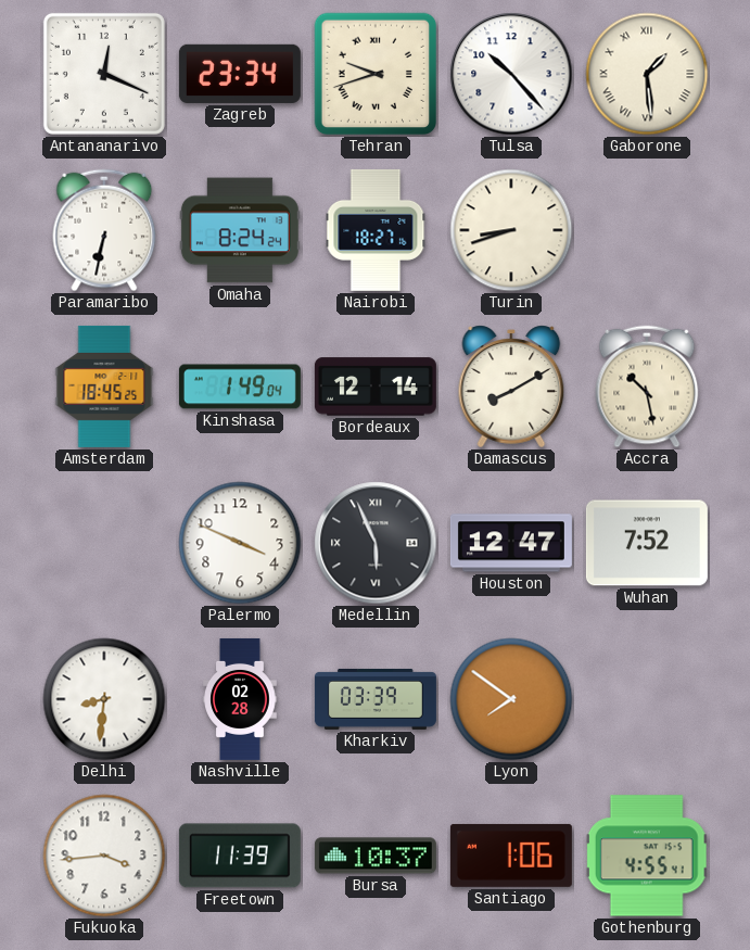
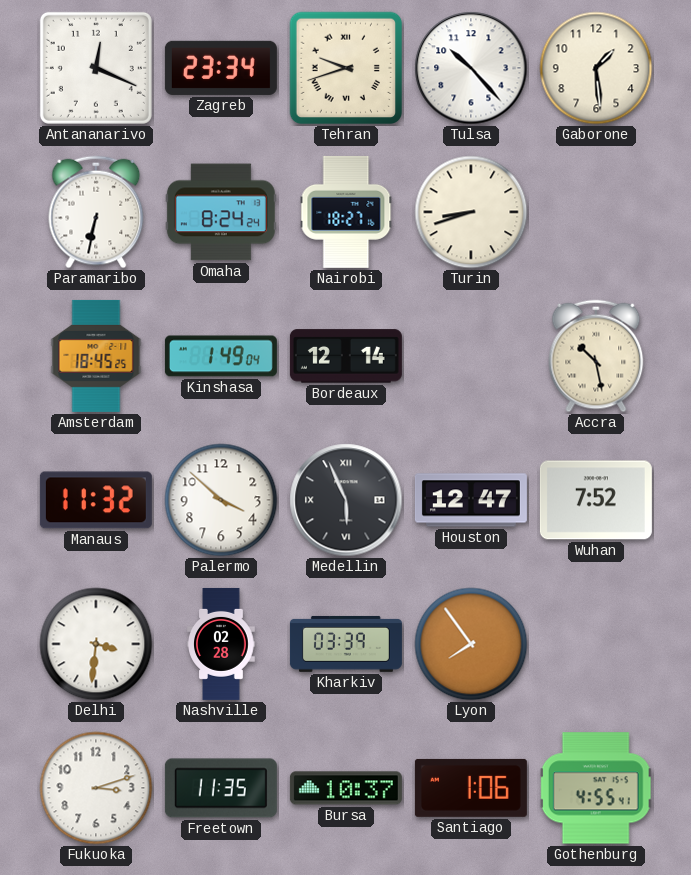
Gaborone numerals: Roman -> Arabic (596, 68)
Damascus: 8:10 -> none (511, 387)
Manaus: none -> 11:32 (96, 500)
Palermo: 3:49 -> 3:52 (221, 500)
Delhi: 8:31 -> 3:31 (96, 644)
Lyon: 7:51 -> 7:54 (471, 644)
Fukuoka: 3:44 -> 3:12 (96, 788)
Freetown: 11:39 -> 11:35 (221, 788)
